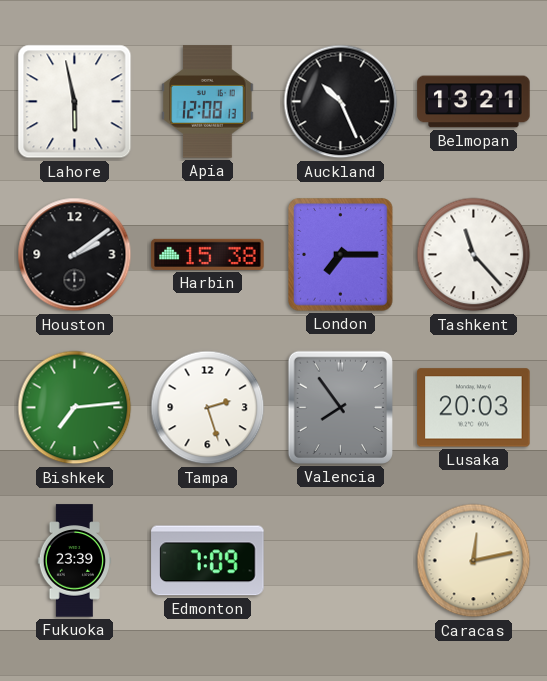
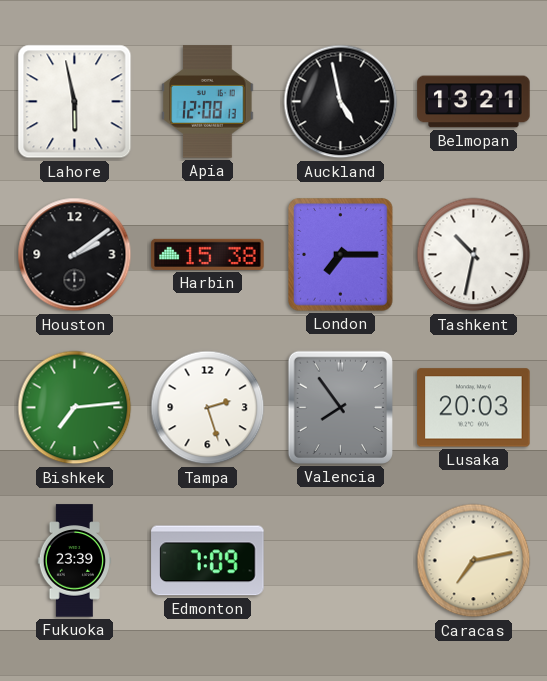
Auckland: 10:26 -> 4:58 (341, 102)
Tashkent: 11:23 -> 10:32 (474, 255)
Caracas: 12:13 -> 7:13 (474, 561)
